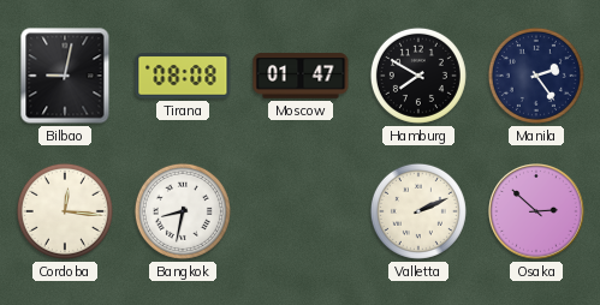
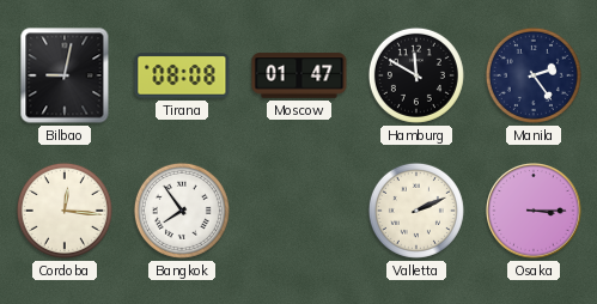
Hamburg: 7:50 -> 11:50 (416, 75)
Bangkok: 8:32 -> 7:54 (182, 211)
Osaka: 2:52 -> 3:15 (534, 211)
